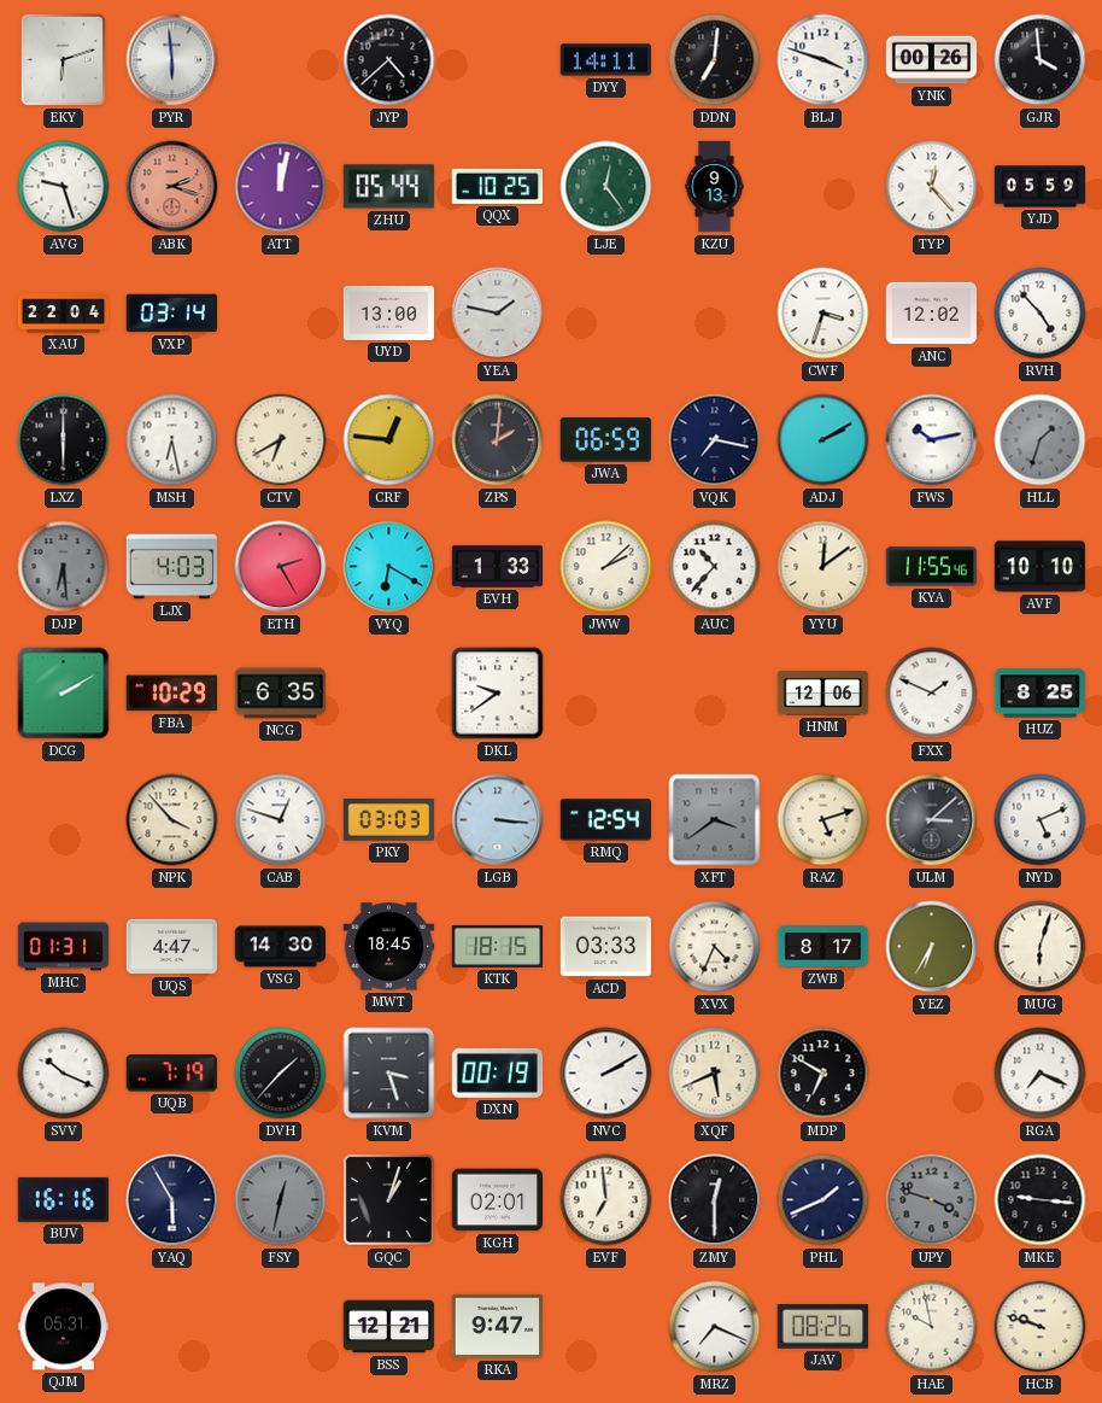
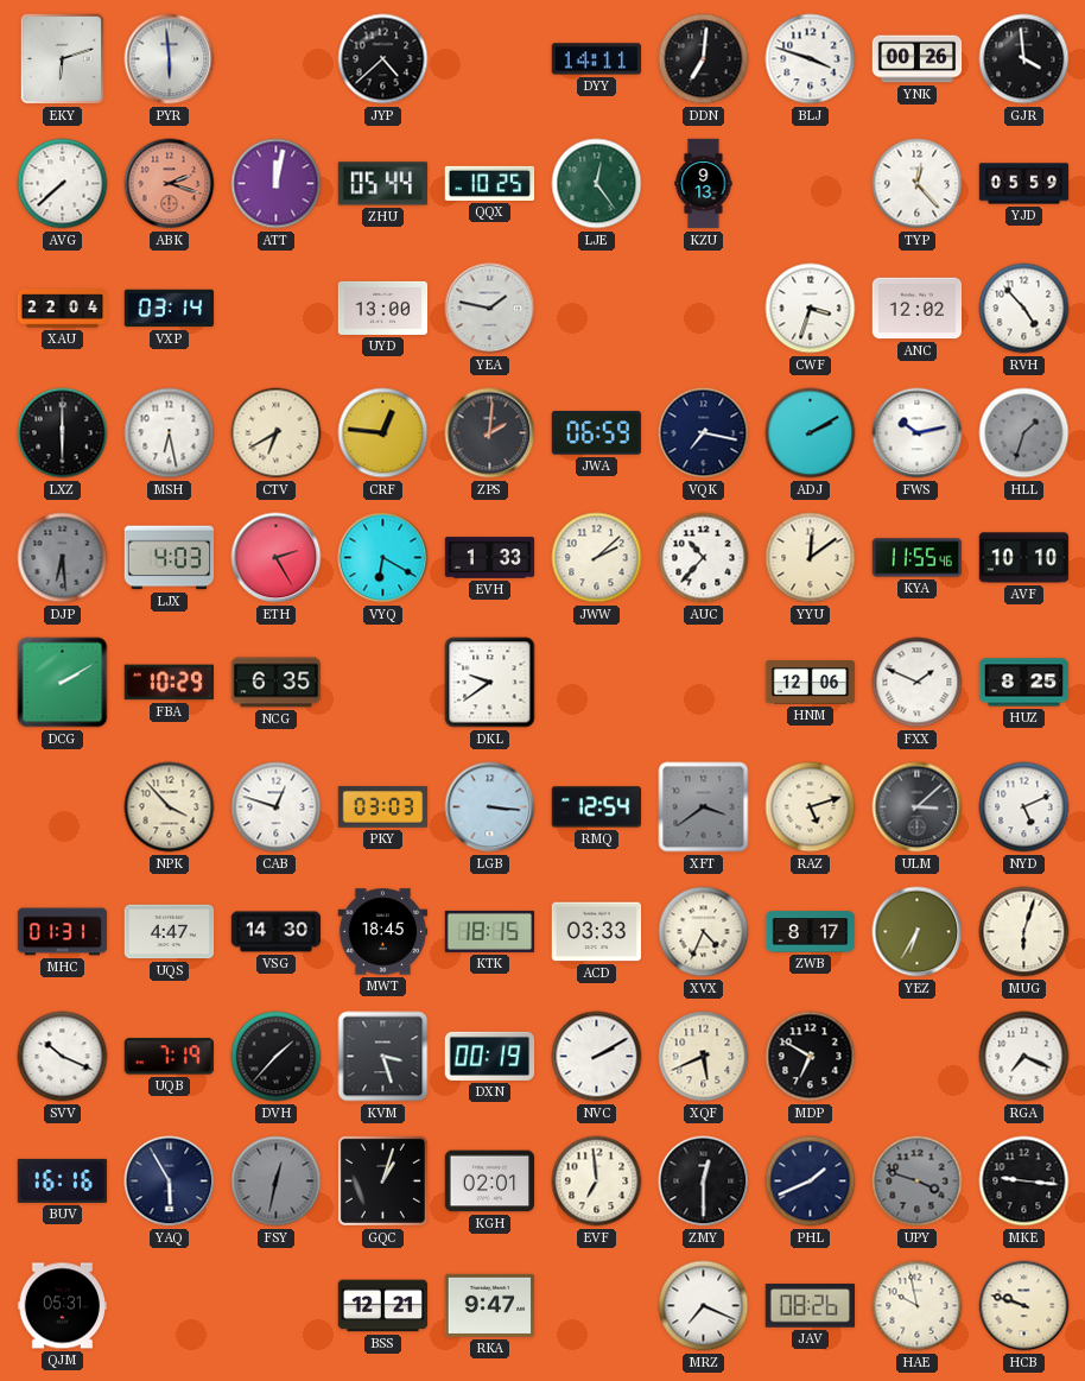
AVG: 9:27 -> 7:38 (63, 184)
